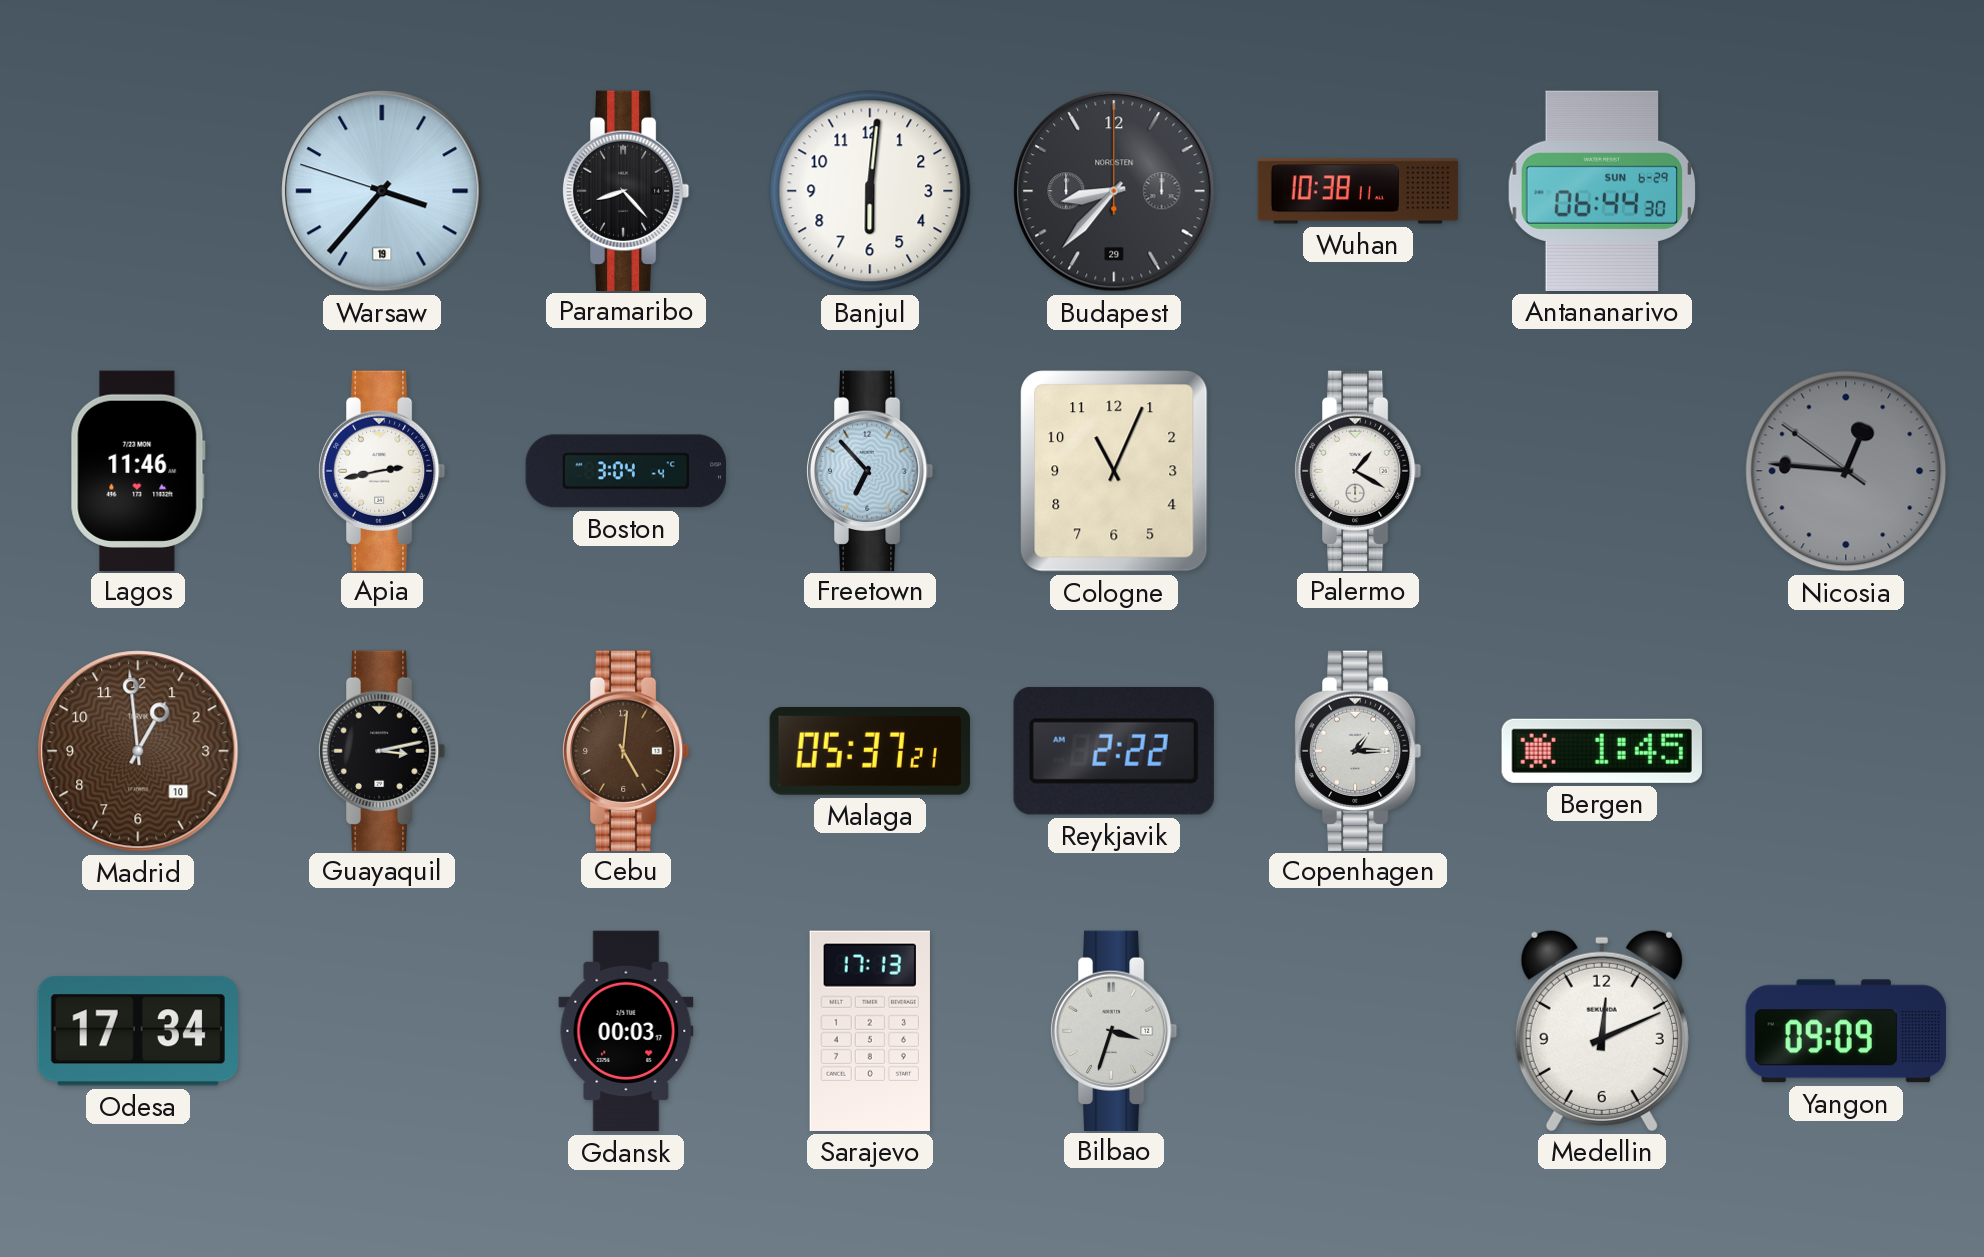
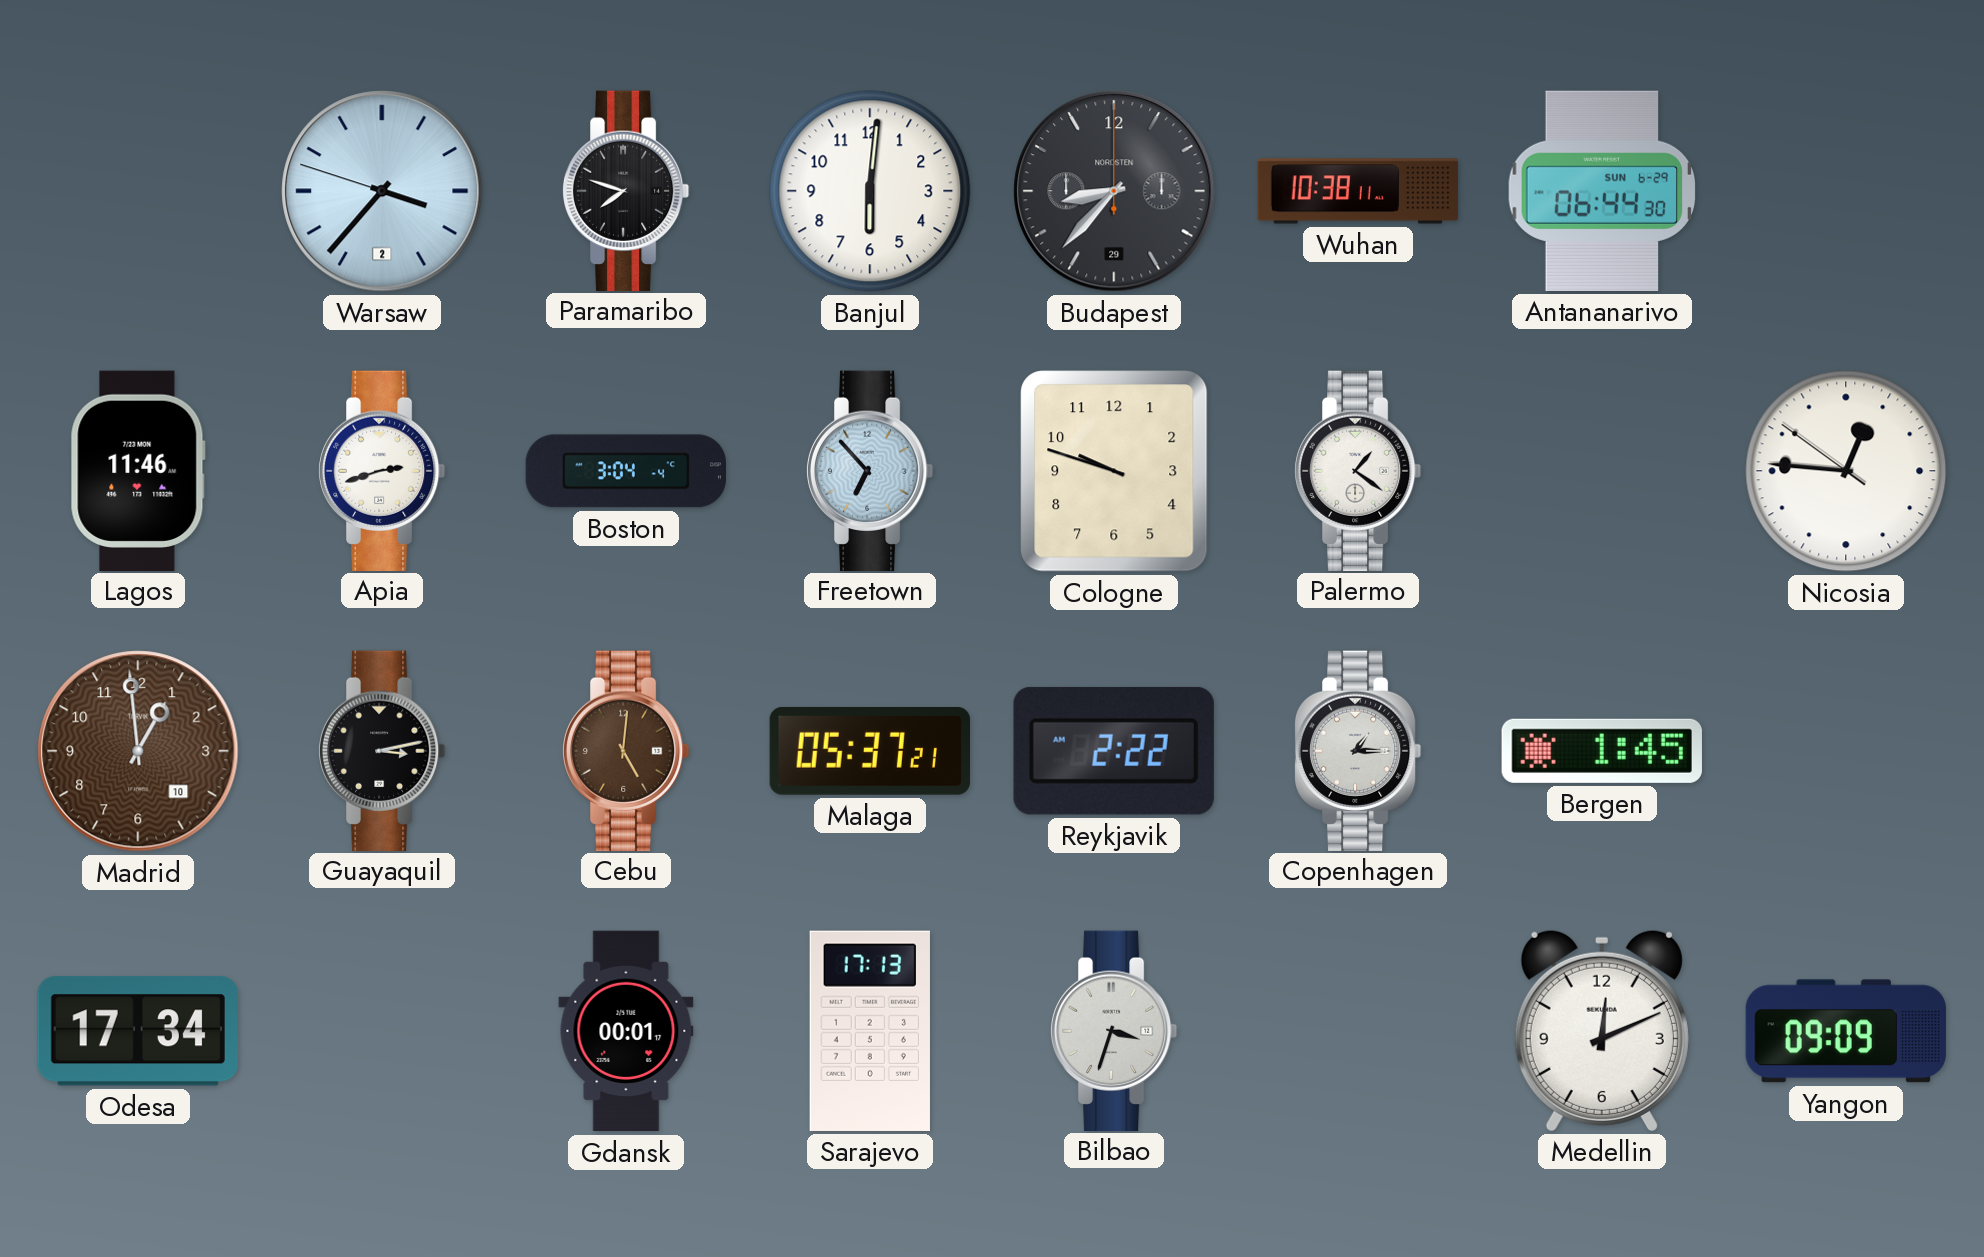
Warsaw date: 19 -> 2 (382, 191)
Paramaribo: 8:23 -> 7:48 (626, 190)
Apia: 2:43 -> 2:42 (382, 470)
Cologne: 11:04 -> 9:48 (1114, 471)
Palermo: 1:20 -> 1:21 (1358, 470)
Nicosia dial: grey -> white (1846, 471)
Gdansk: 00:03 -> 00:01 (626, 1031)
